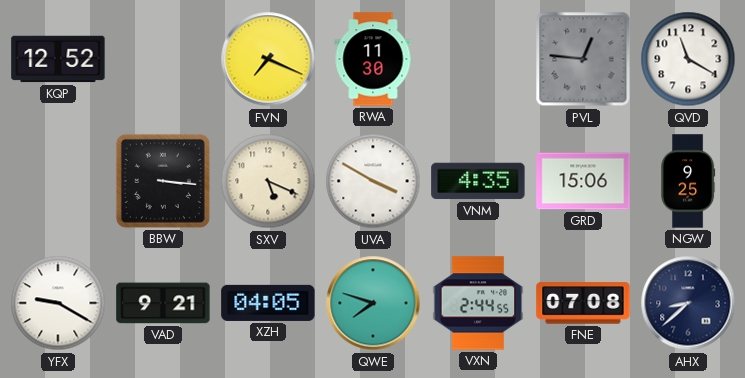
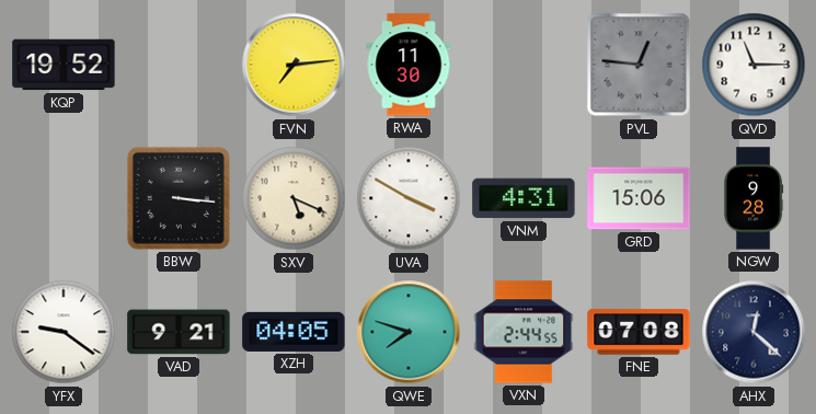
KQP: 12:52 -> 19:52 (64, 65)
FVN: 7:19 -> 7:14 (294, 65)
QVD: 11:20 -> 11:15 (754, 65)
VNM: 4:35 -> 4:31 (524, 198)
NGW: 9:25 -> 9:28 (755, 198)
YFX: 9:20 -> 9:21 (64, 332)
AHX: 8:38 -> 12:22 (754, 332)
